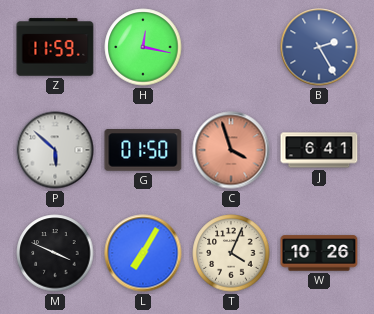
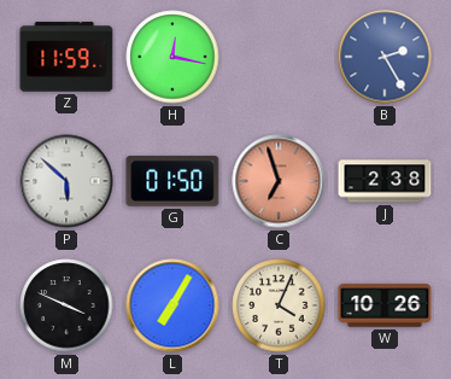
C: 3:57 -> 6:57 (279, 181)
J: 6:41 -> 2:38 (385, 181)
